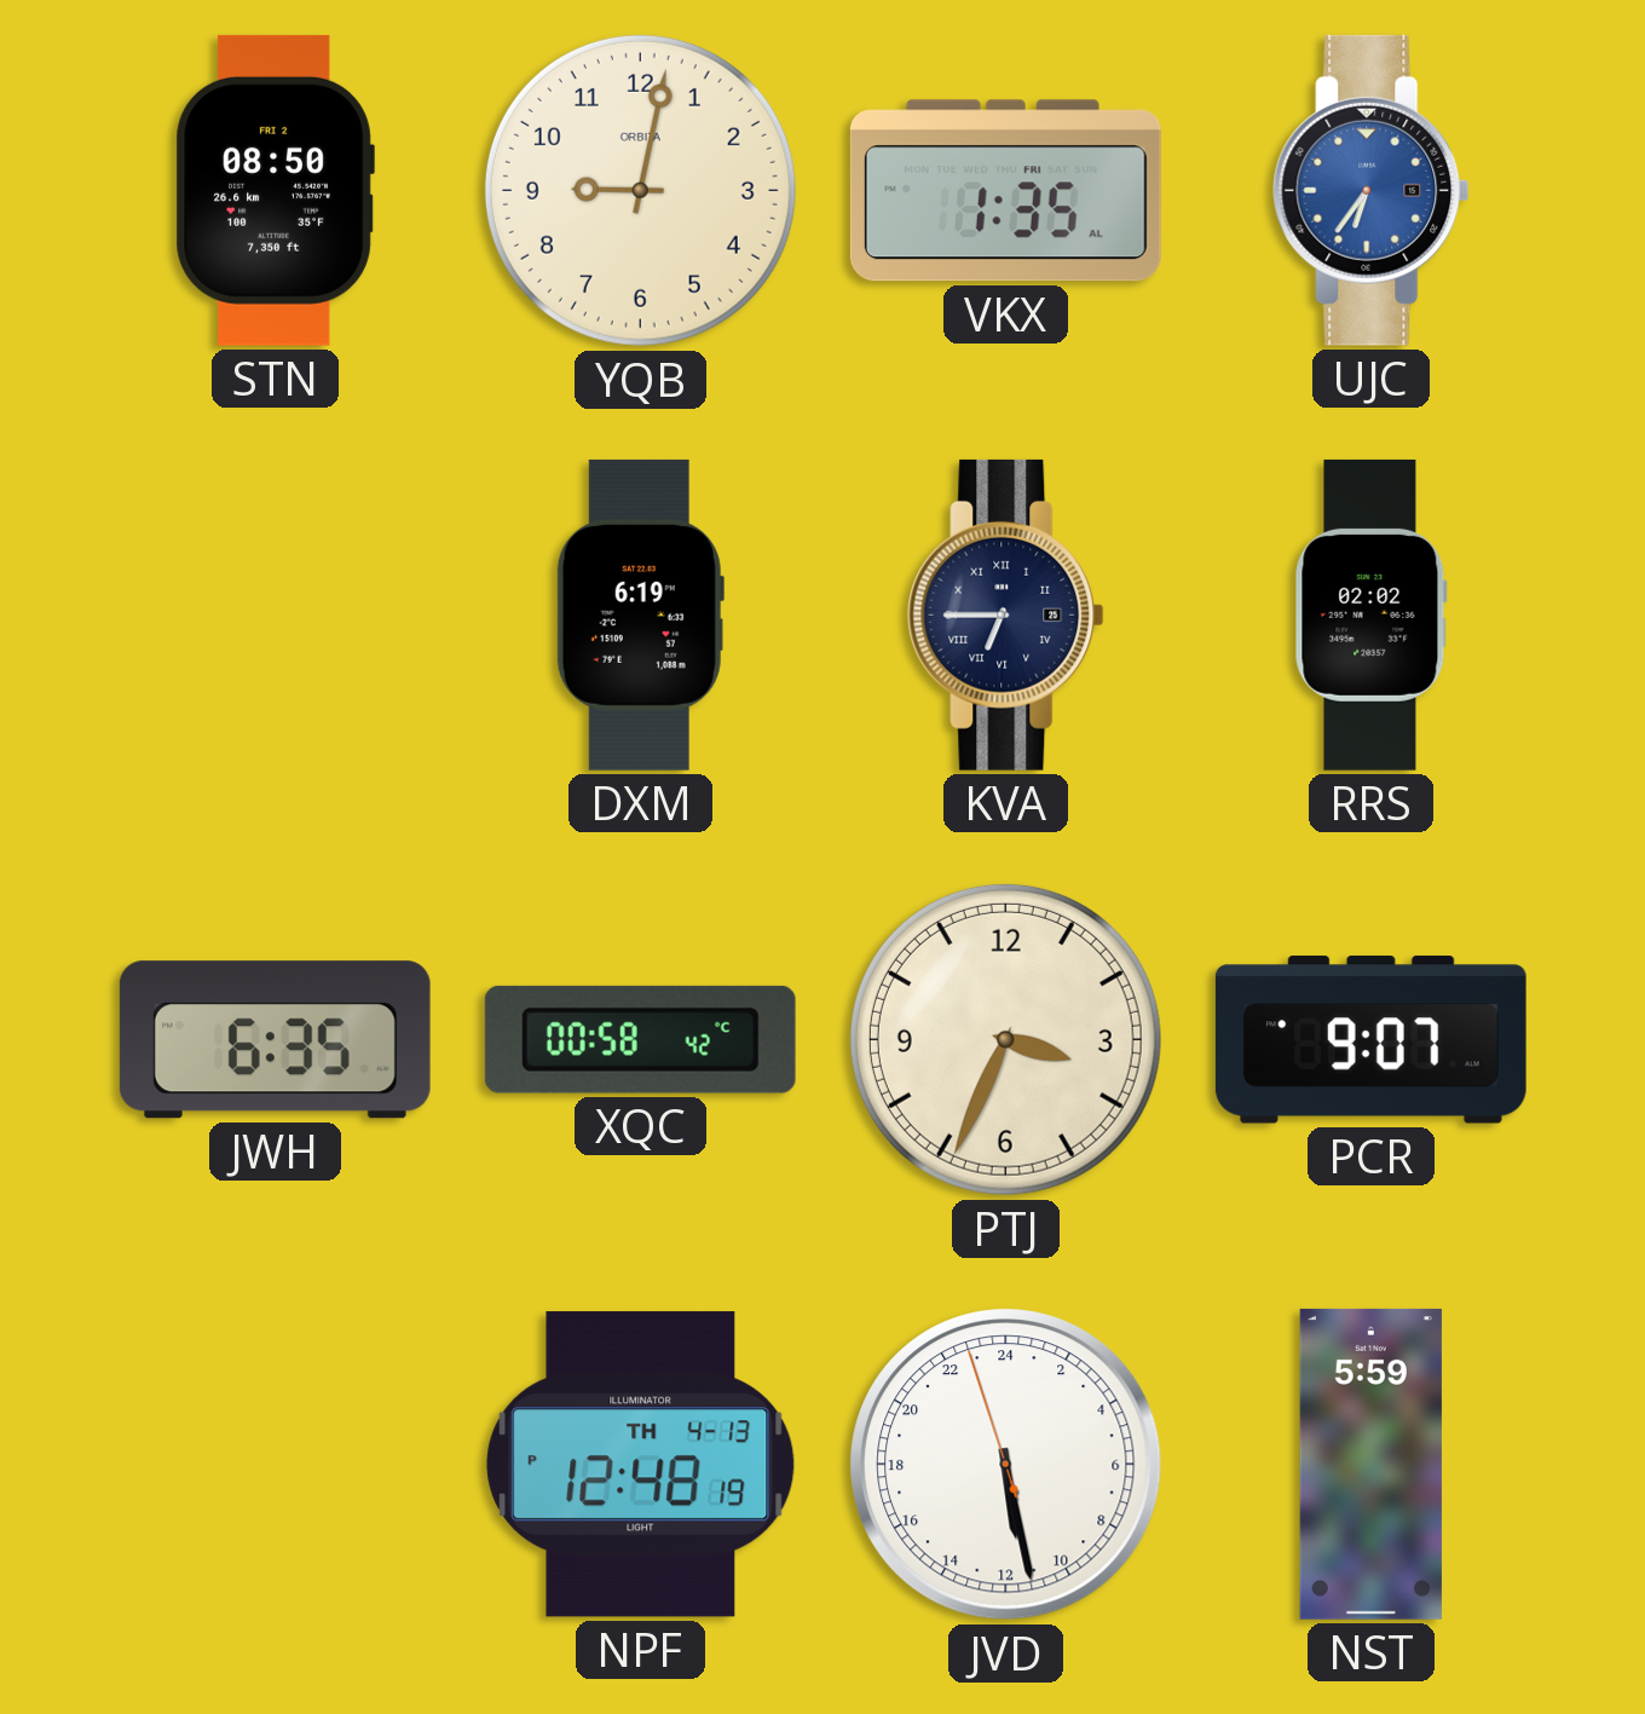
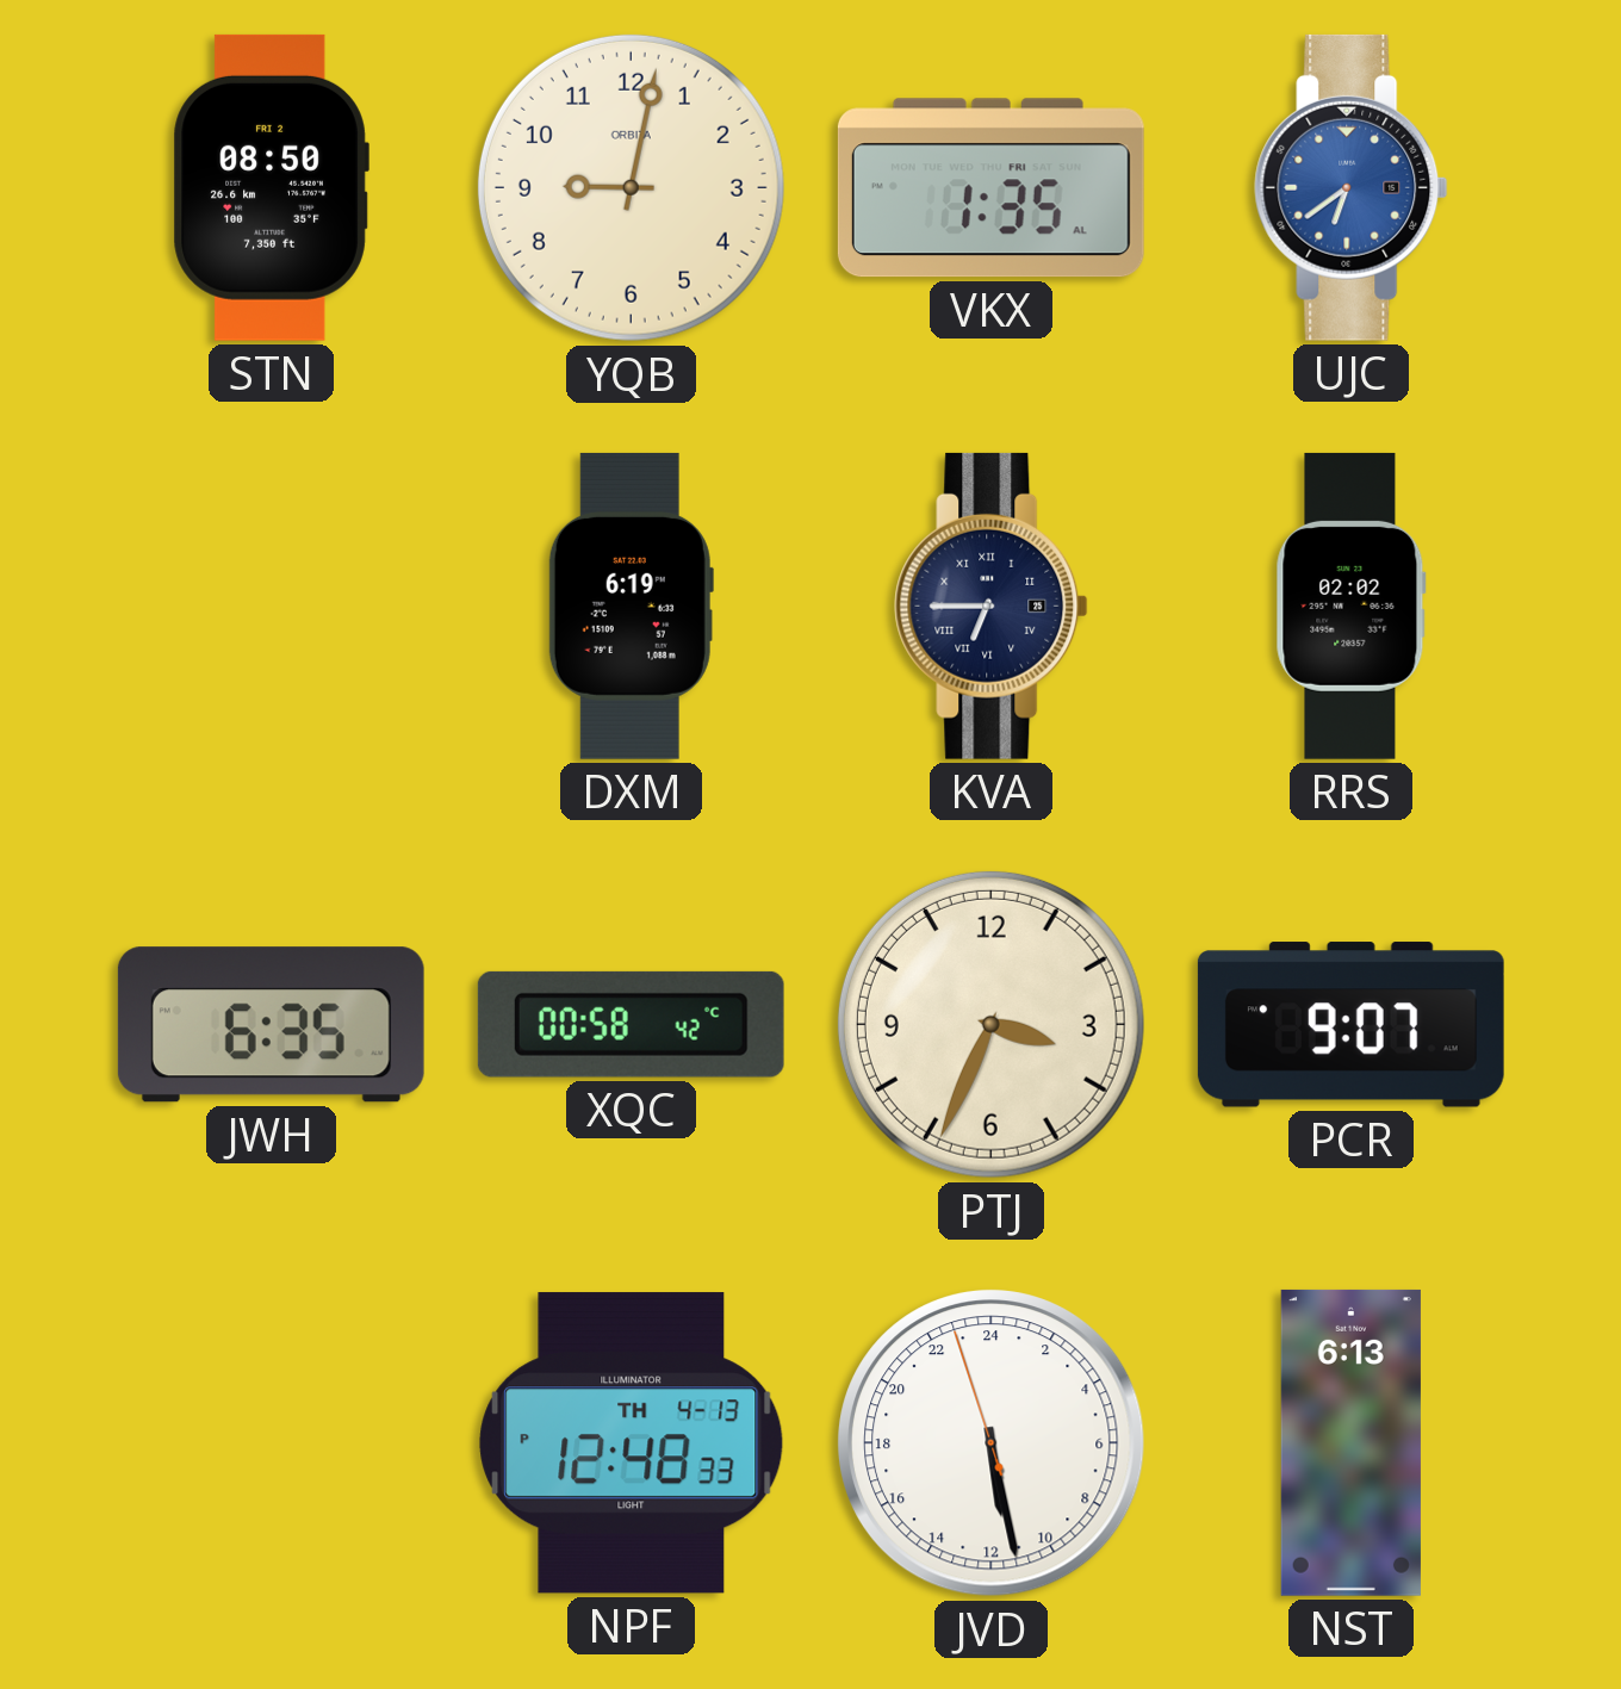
UJC: 6:36 -> 6:39 (1352, 187)
NPF: 12:48:19 PM -> 12:48:33 PM (632, 1443)
NST: 5:59 -> 6:13 (1350, 1442)
